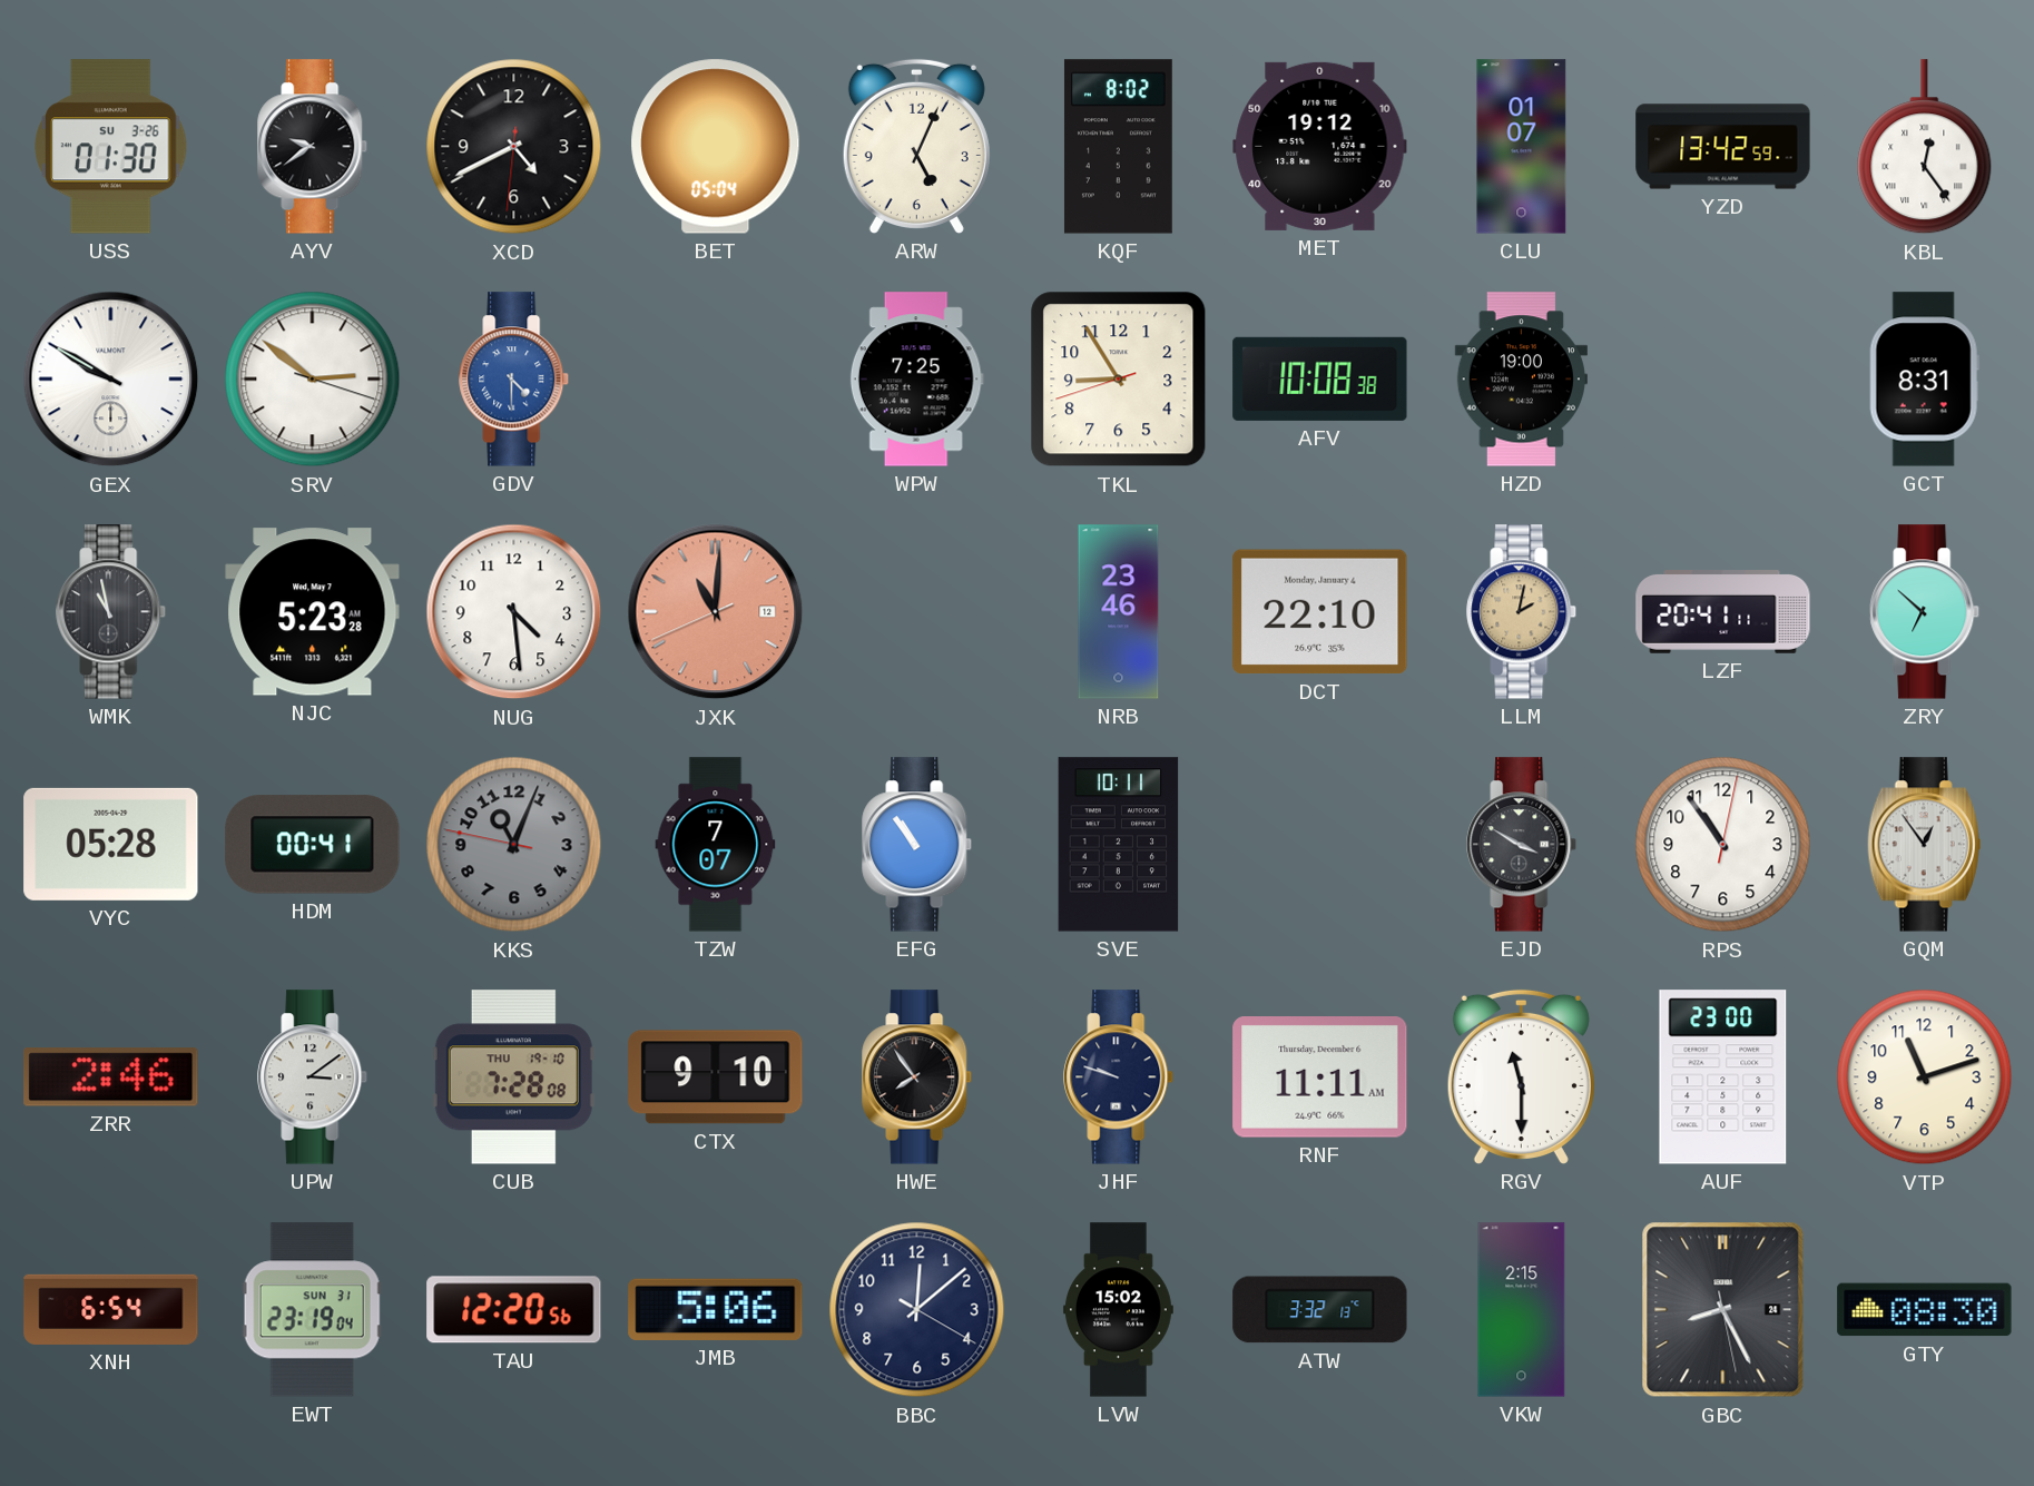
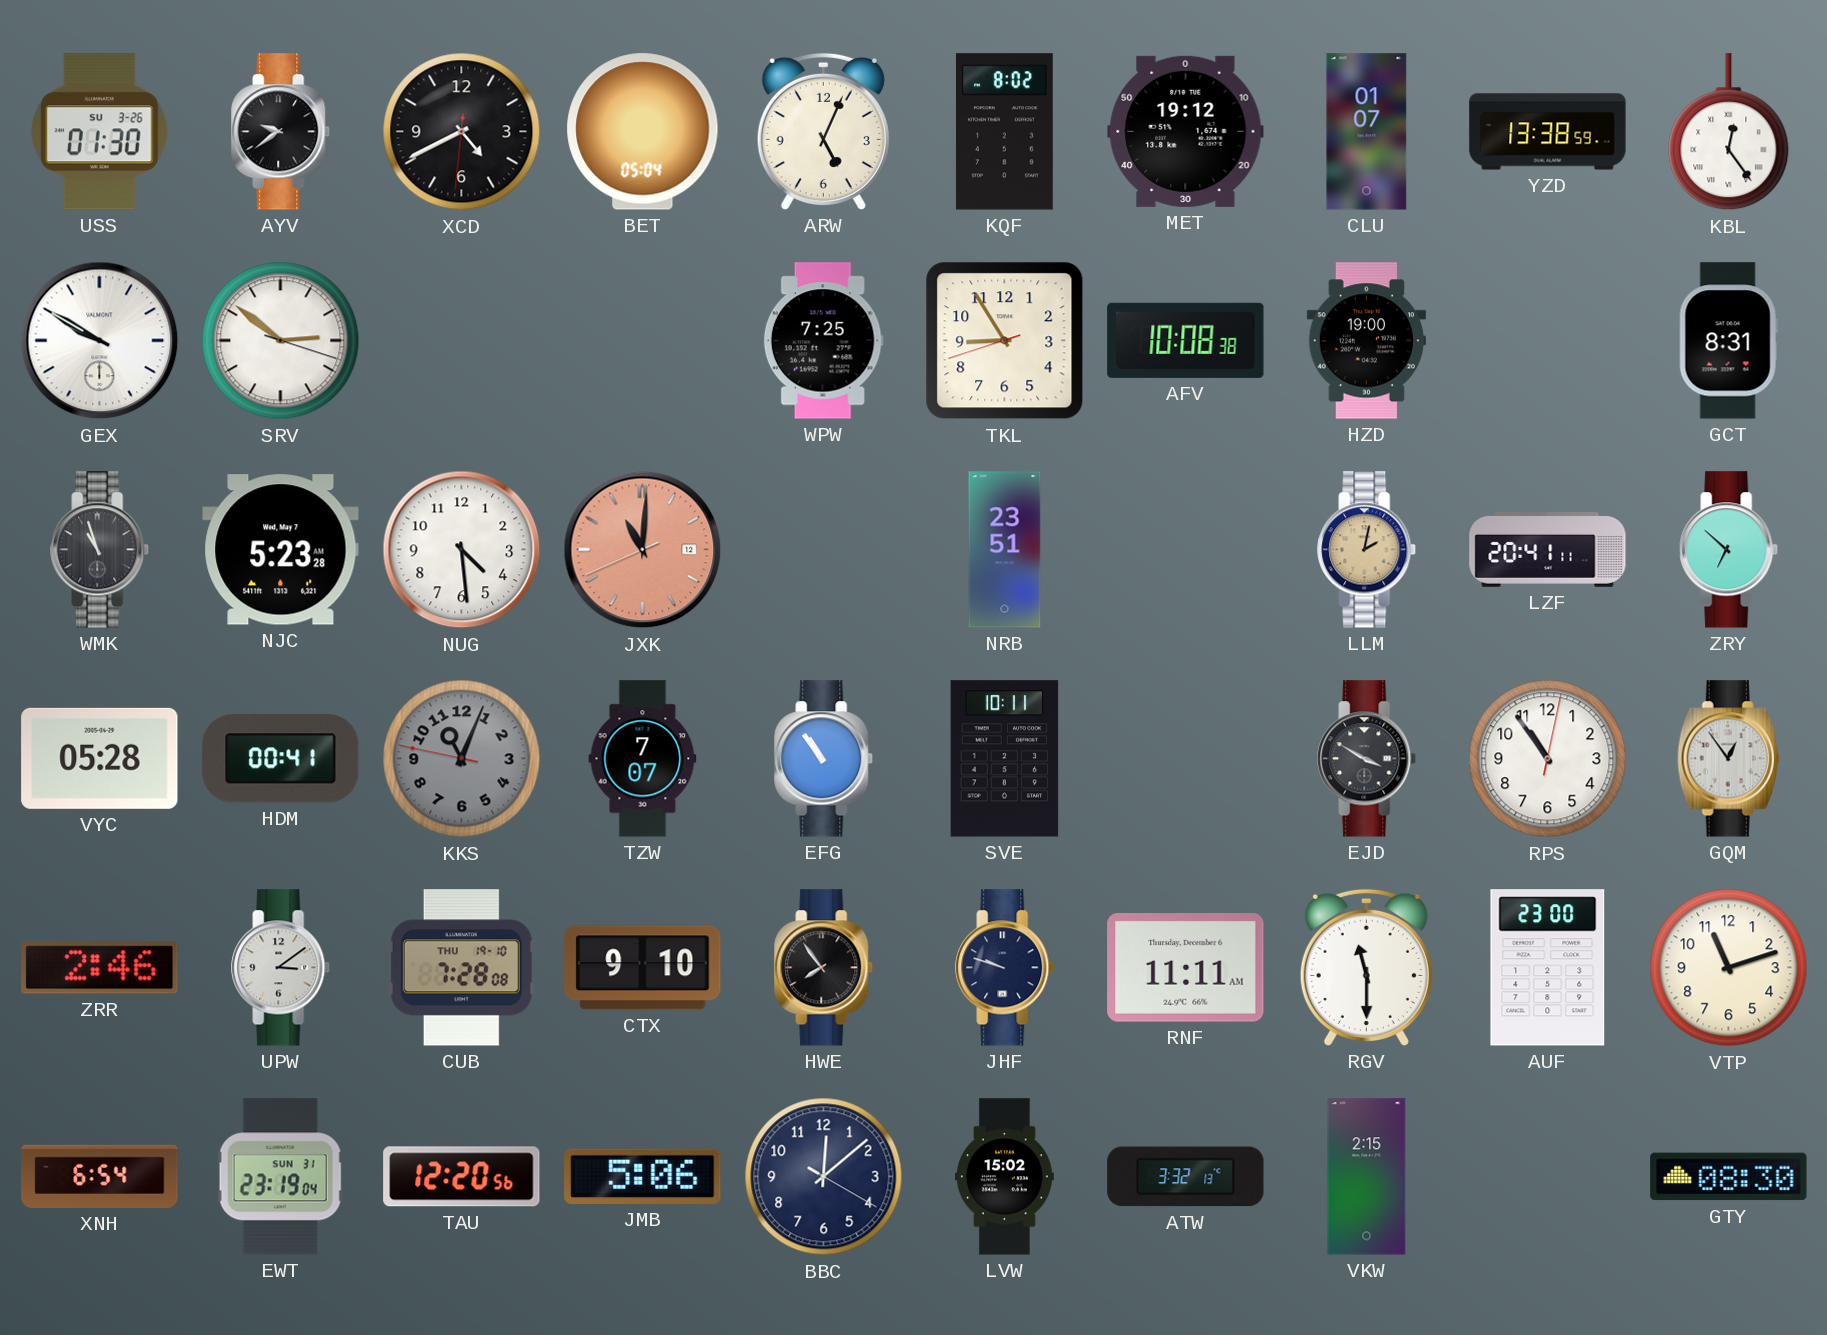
YZD: 13:42 -> 13:38 (1548, 132)
GDV: 4:30 -> none (514, 380)
WMK: 10:58 -> 10:57 (100, 550)
NRB: 23:46 -> 23:51 (1005, 550)
DCT: 22:10 -> none (1320, 612)
GBC: 8:25 -> none (1723, 1310)
